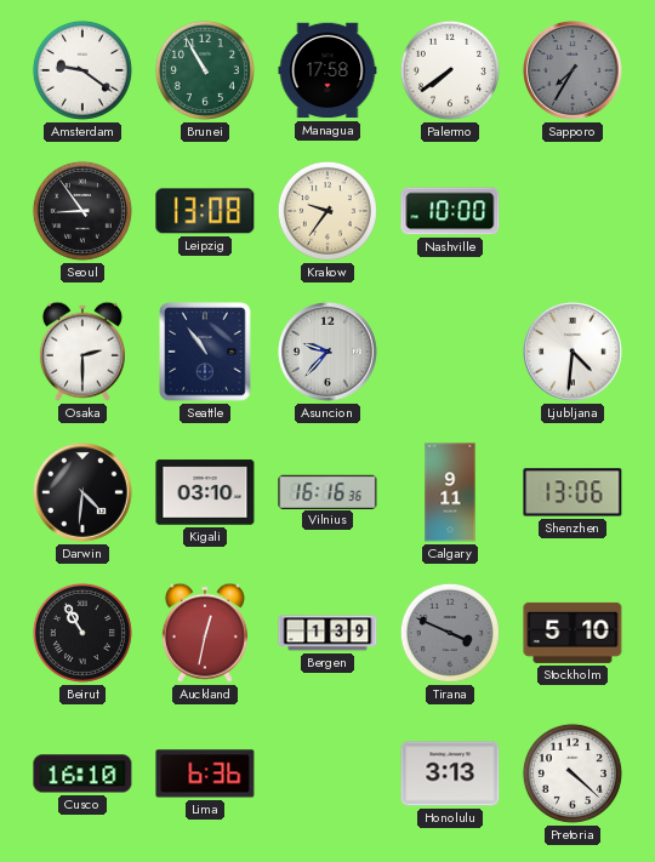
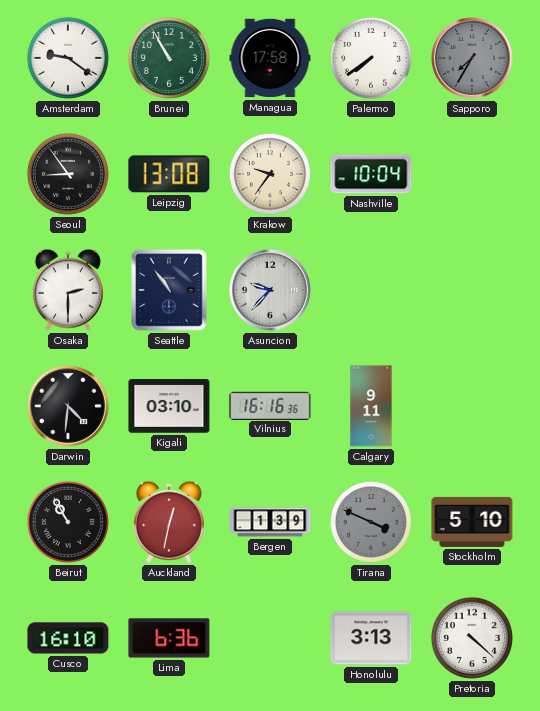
Nashville: 10:00 -> 10:04 (371, 174)
Ljubljana: 4:31 -> none (574, 353)
Shenzhen: 13:06 -> none (573, 492)
